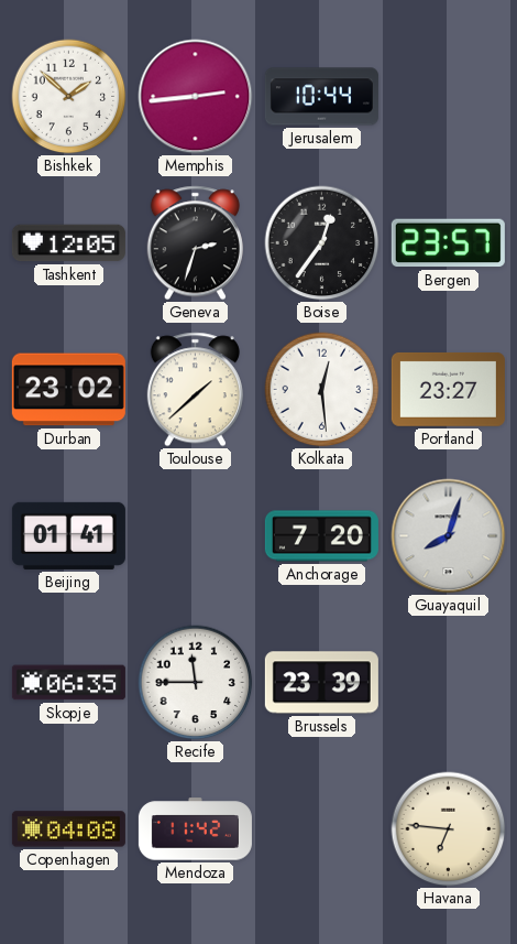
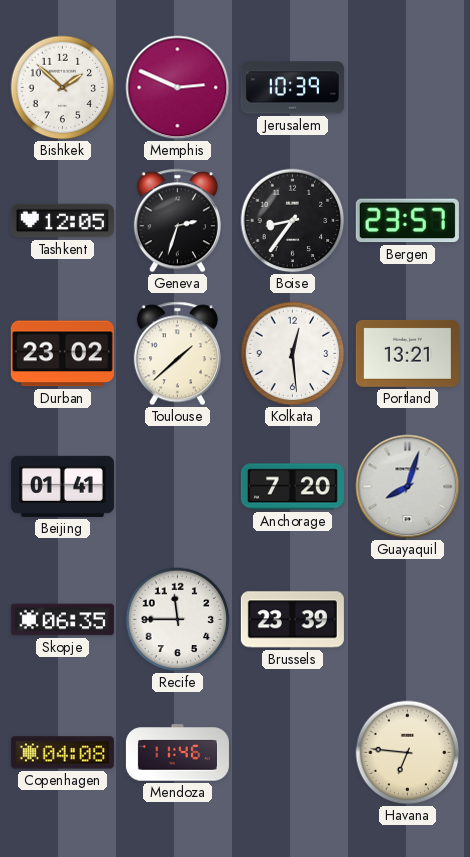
Memphis: 2:44 -> 2:49 (178, 88)
Jerusalem: 10:44 -> 10:39 (292, 88)
Boise: 12:36 -> 8:36 (293, 221)
Portland: 23:27 -> 13:21 (407, 353)
Mendoza: 11:42 -> 11:46 (177, 753)
